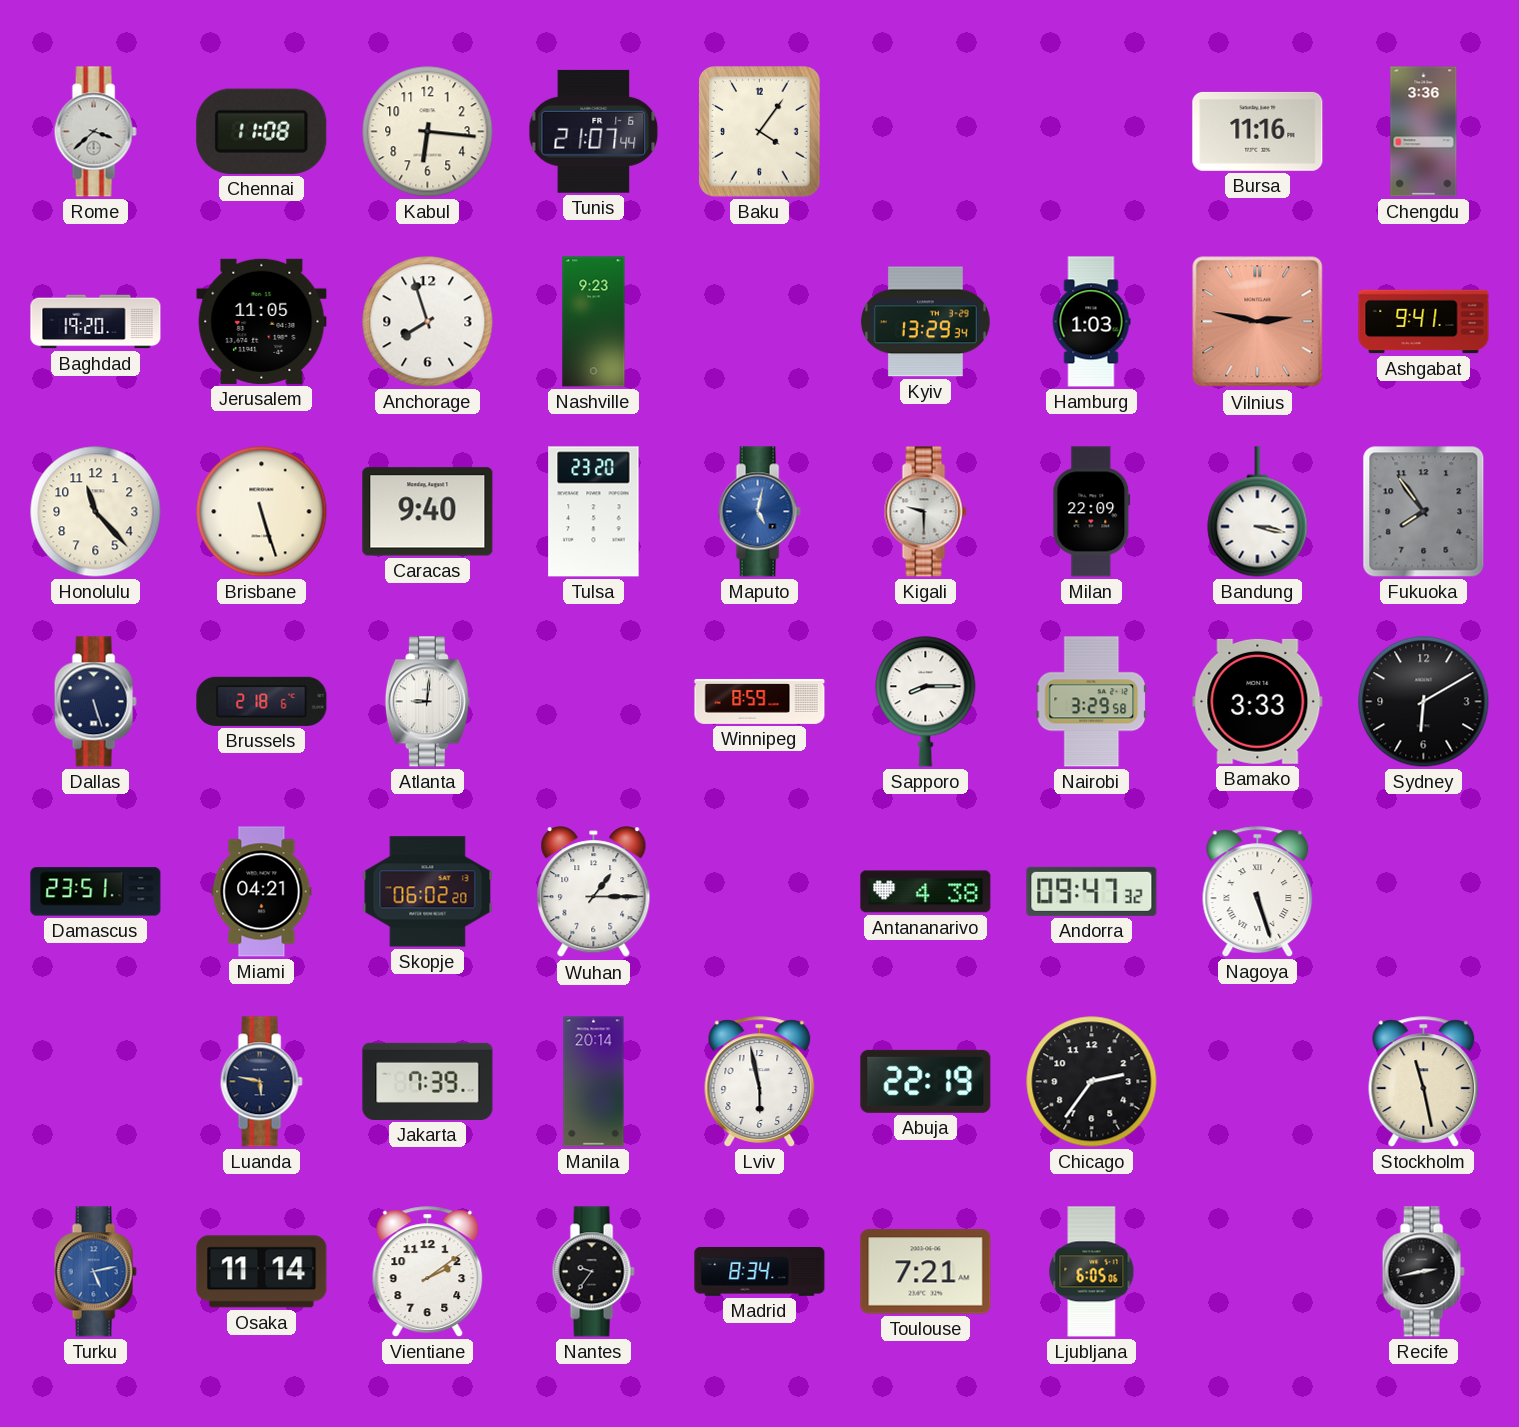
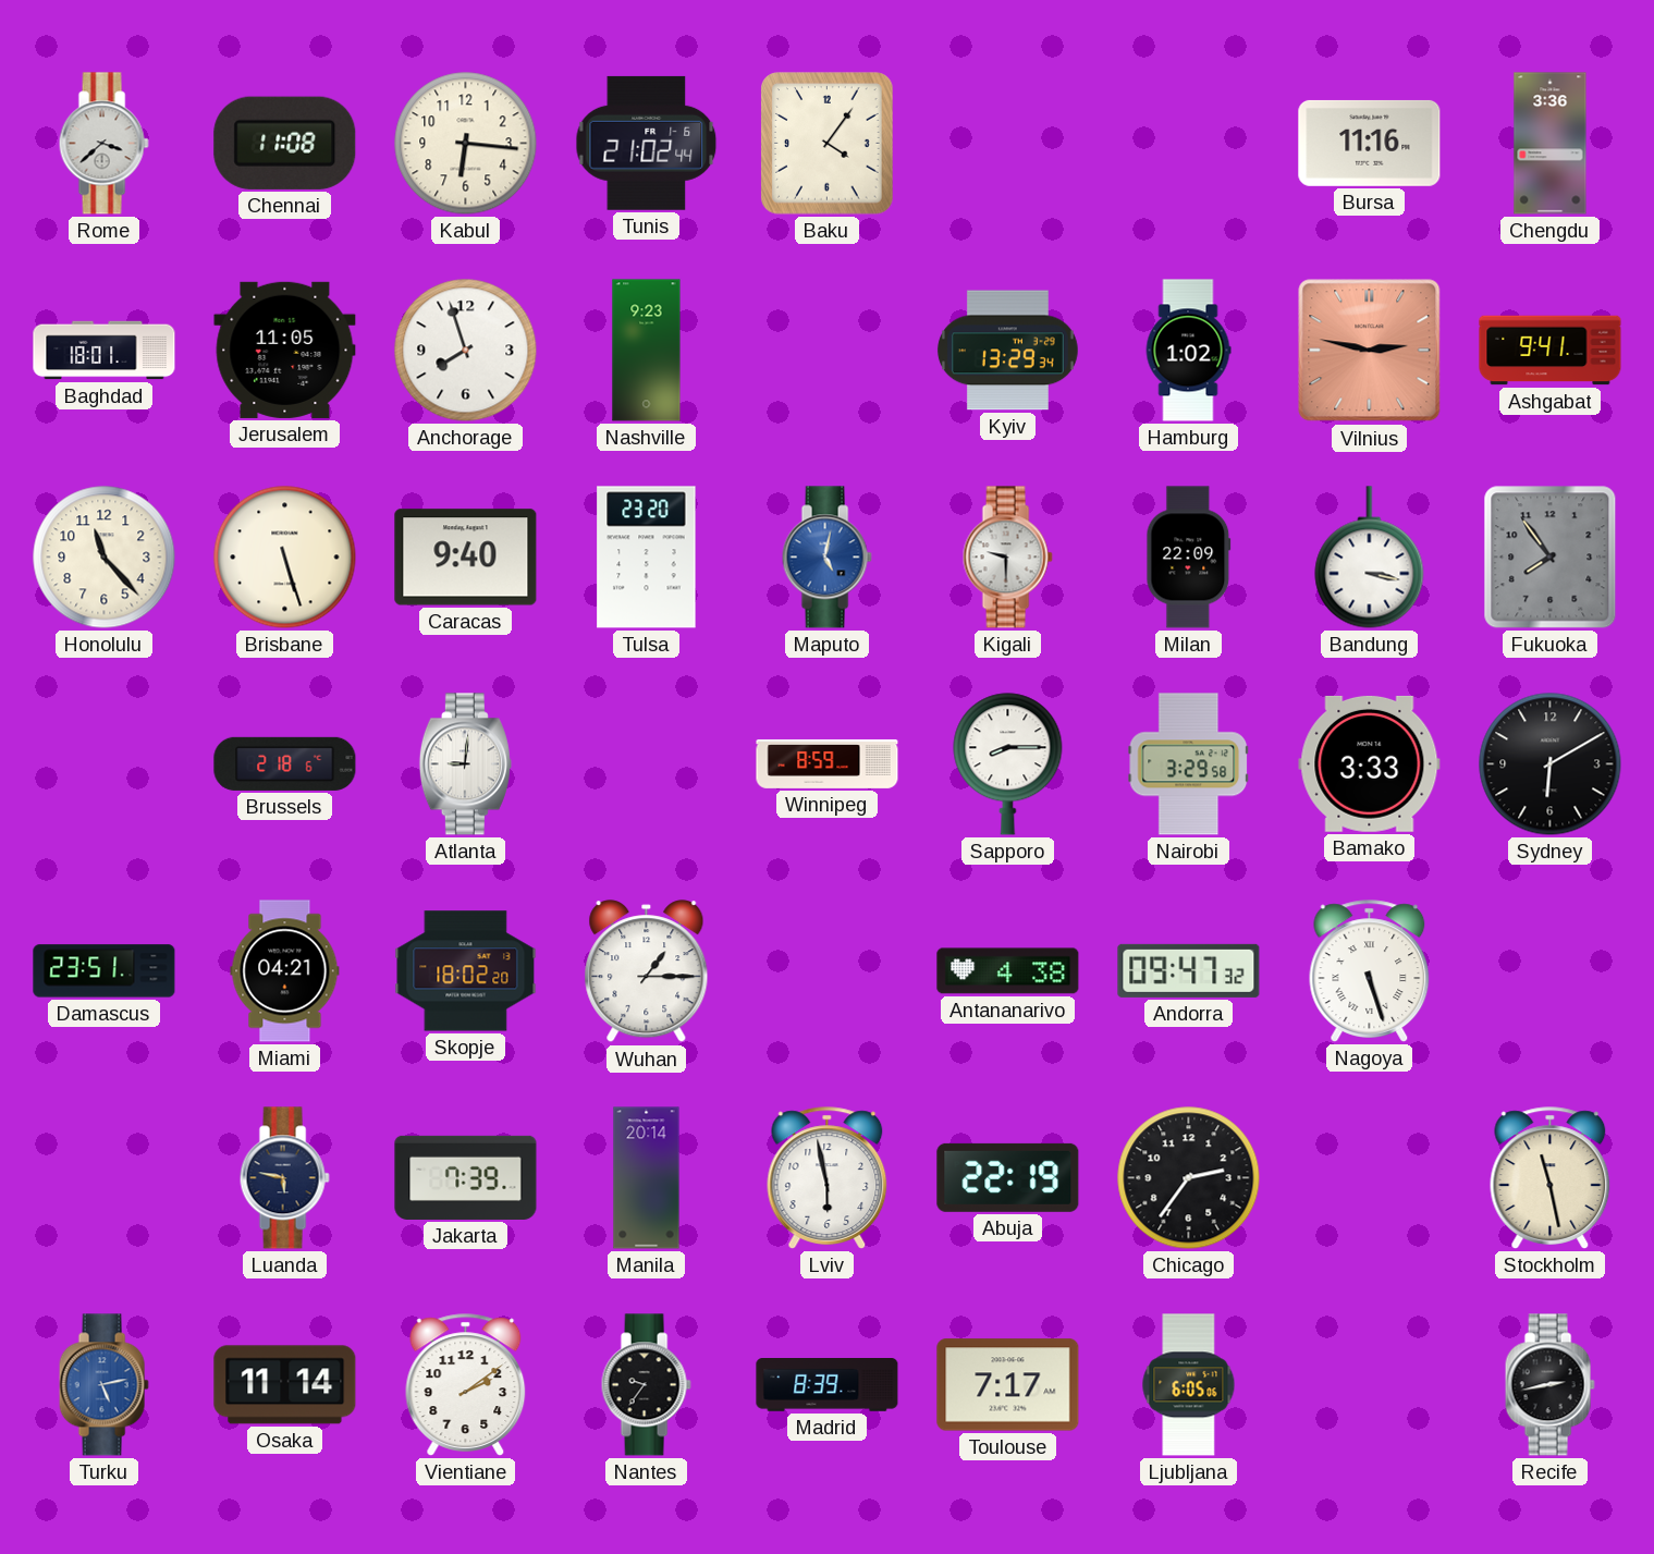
Tunis: 21:07 -> 21:02 (647, 143)
Baghdad: 19:20 -> 18:01 (105, 351)
Hamburg: 1:03 -> 1:02 (1188, 351)
Dallas: 5:27 -> none (95, 702)
Skopje: 06:02 -> 18:02 (466, 971)
Madrid: 8:34 -> 8:39 (828, 1385)
Toulouse: 7:21 -> 7:17 (1008, 1385)
